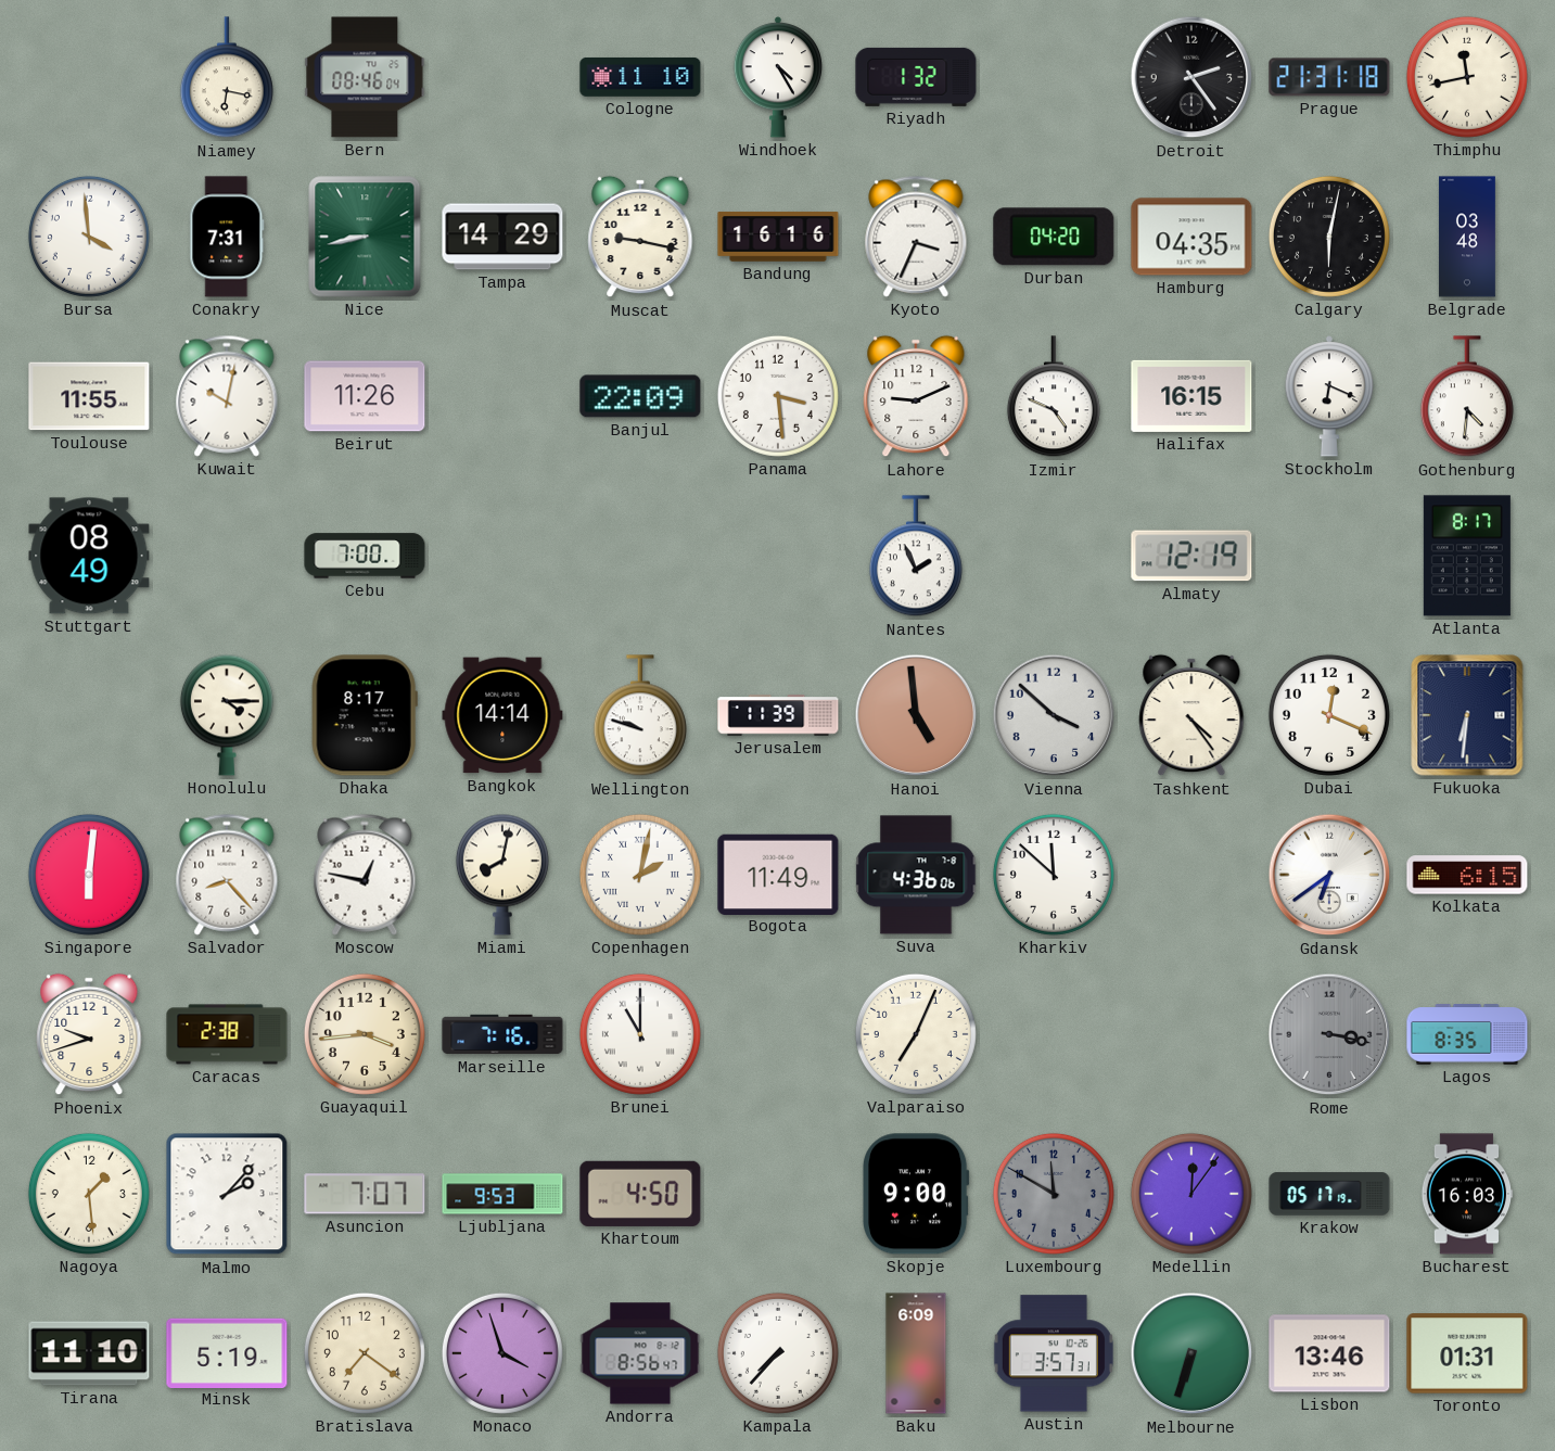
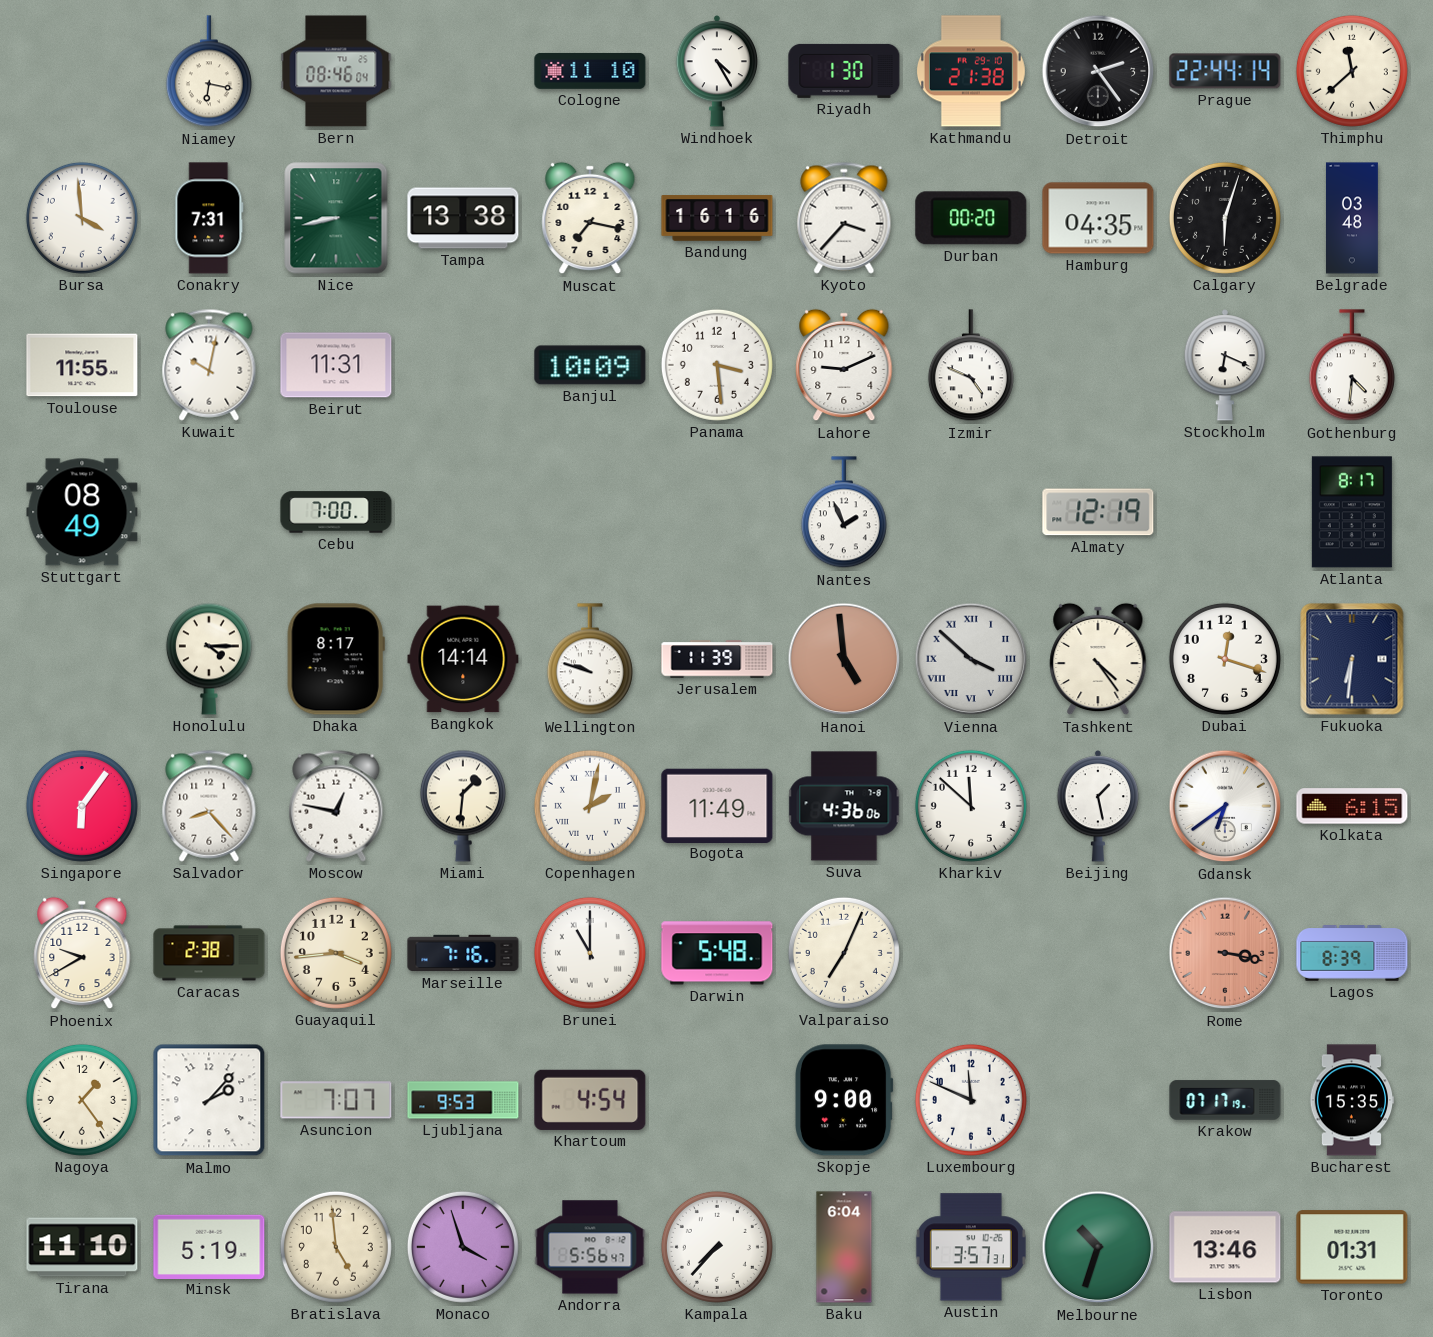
Riyadh: 1:32 -> 1:30 (844, 71)
Kathmandu: none -> 21:38 (971, 71)
Prague: 21:31 -> 22:44 (1225, 71)
Thimphu: 11:43 -> 11:38 (1352, 71)
Tampa: 14:29 -> 13:38 (463, 218)
Muscat: 9:17 -> 7:17 (590, 218)
Kyoto: 3:34 -> 3:37 (844, 218)
Durban: 04:20 -> 00:20 (971, 218)
Calgary: 6:02 -> 6:03 (1225, 218)
Beirut: 11:26 -> 11:31 (336, 365)
Banjul: 22:09 -> 10:09 (590, 365)
Halifax: 16:15 -> none (1191, 396)
Vienna numerals: Arabic -> Roman (971, 659)
Dubai: 12:19 -> 12:18 (1225, 659)
Singapore: 6:01 -> 6:06 (82, 806)
Miami: 8:02 -> 1:31 (463, 806)
Beijing: none -> 1:28 (1098, 806)
Phoenix: 9:42 -> 9:40 (82, 953)
Darwin: none -> 5:48 (717, 953)
Rome dial: grey -> salmon (1225, 953)
Lagos: 8:35 -> 8:39 (1352, 953)
Nagoya: 1:29 -> 1:24 (82, 1100)
Khartoum: 4:50 -> 4:54 (590, 1100)
Luxembourg: 11:50 -> 11:49 (971, 1100)
Luxembourg dial: grey -> white (971, 1100)
Medellin: 12:06 -> none (1191, 1194)
Krakow: 05:17 -> 07:17 (1225, 1100)
Bucharest: 16:03 -> 15:35 (1352, 1100)
Bratislava: 7:21 -> 4:59 (336, 1247)
Andorra: 8:56 -> 5:56 (590, 1247)
Baku: 6:09 -> 6:04 (844, 1247)
Melbourne: 6:33 -> 10:33 (1098, 1247)
